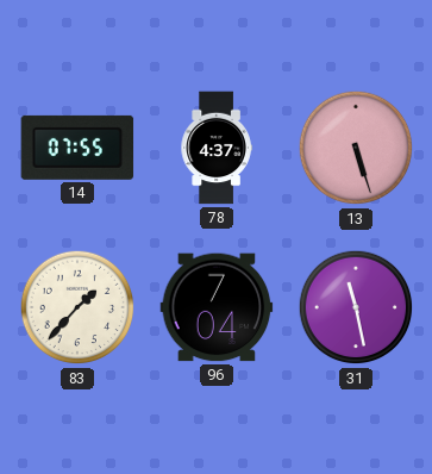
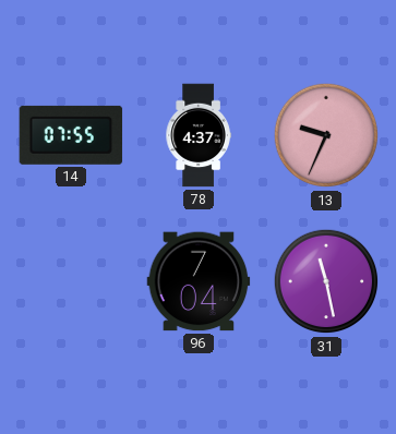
13: 5:27 -> 9:34 (326, 135)
83: 1:37 -> none (77, 307)
